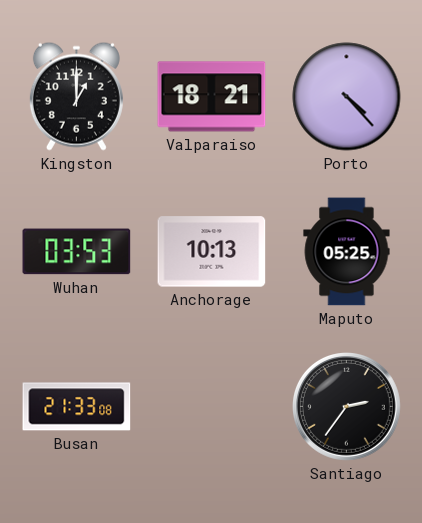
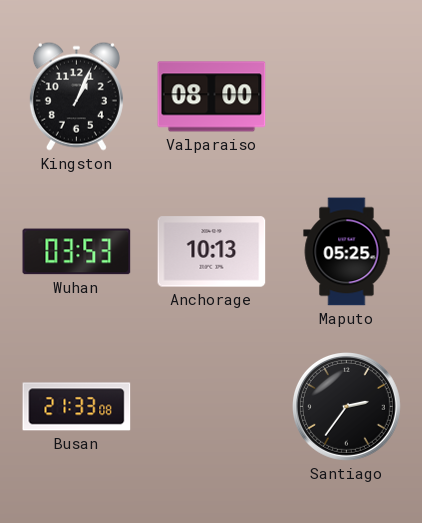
Kingston: 1:00 -> 1:04 (76, 96)
Valparaiso: 18:21 -> 08:00 (212, 97)
Porto: 4:23 -> none (347, 97)
